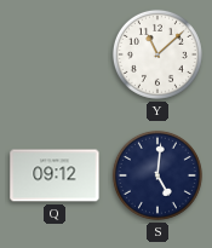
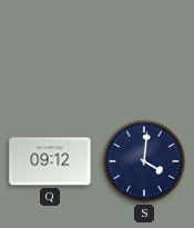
Y: 11:08 -> none (157, 54)
S: 5:01 -> 4:01 (144, 161)
